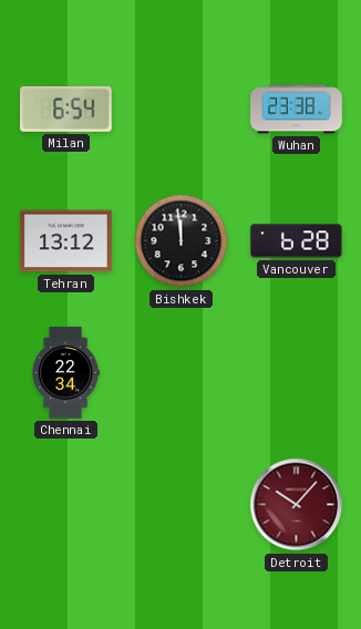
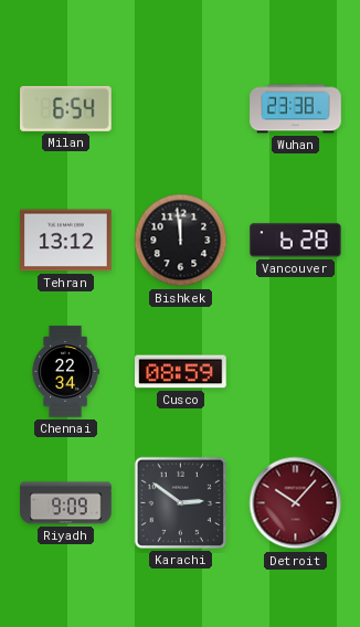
Cusco: none -> 08:59 (181, 372)
Riyadh: none -> 9:09 (66, 503)
Karachi: none -> 2:51 (180, 502)
